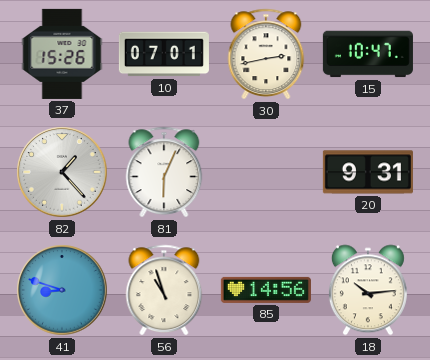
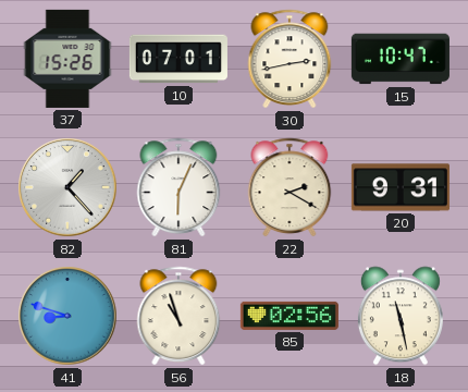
22: none -> 2:20 (290, 187)
85: 14:56 -> 02:56 (290, 316)
18: 10:14 -> 11:28 (401, 316)
